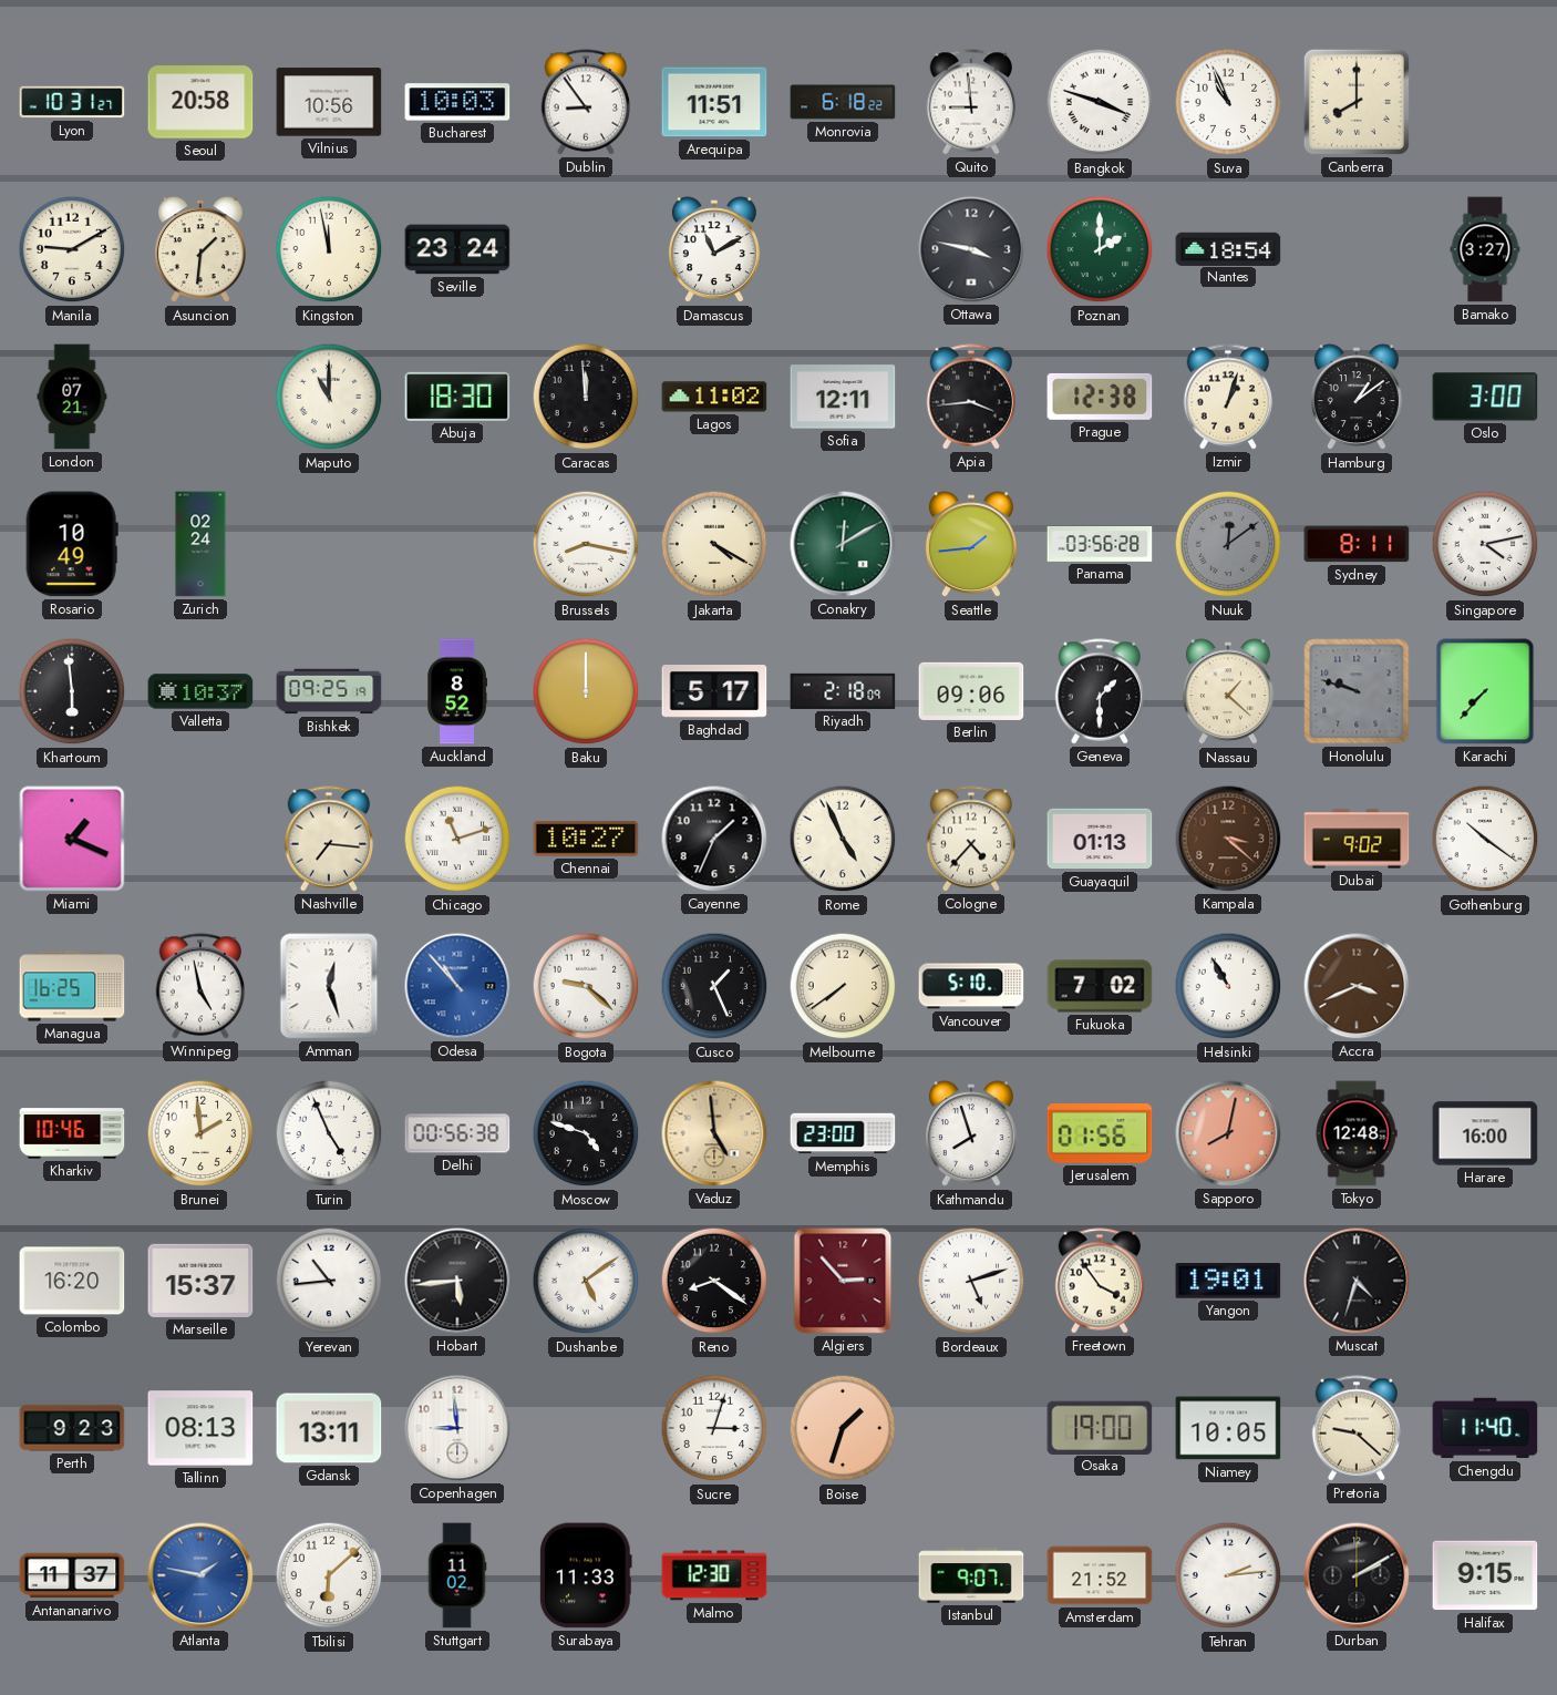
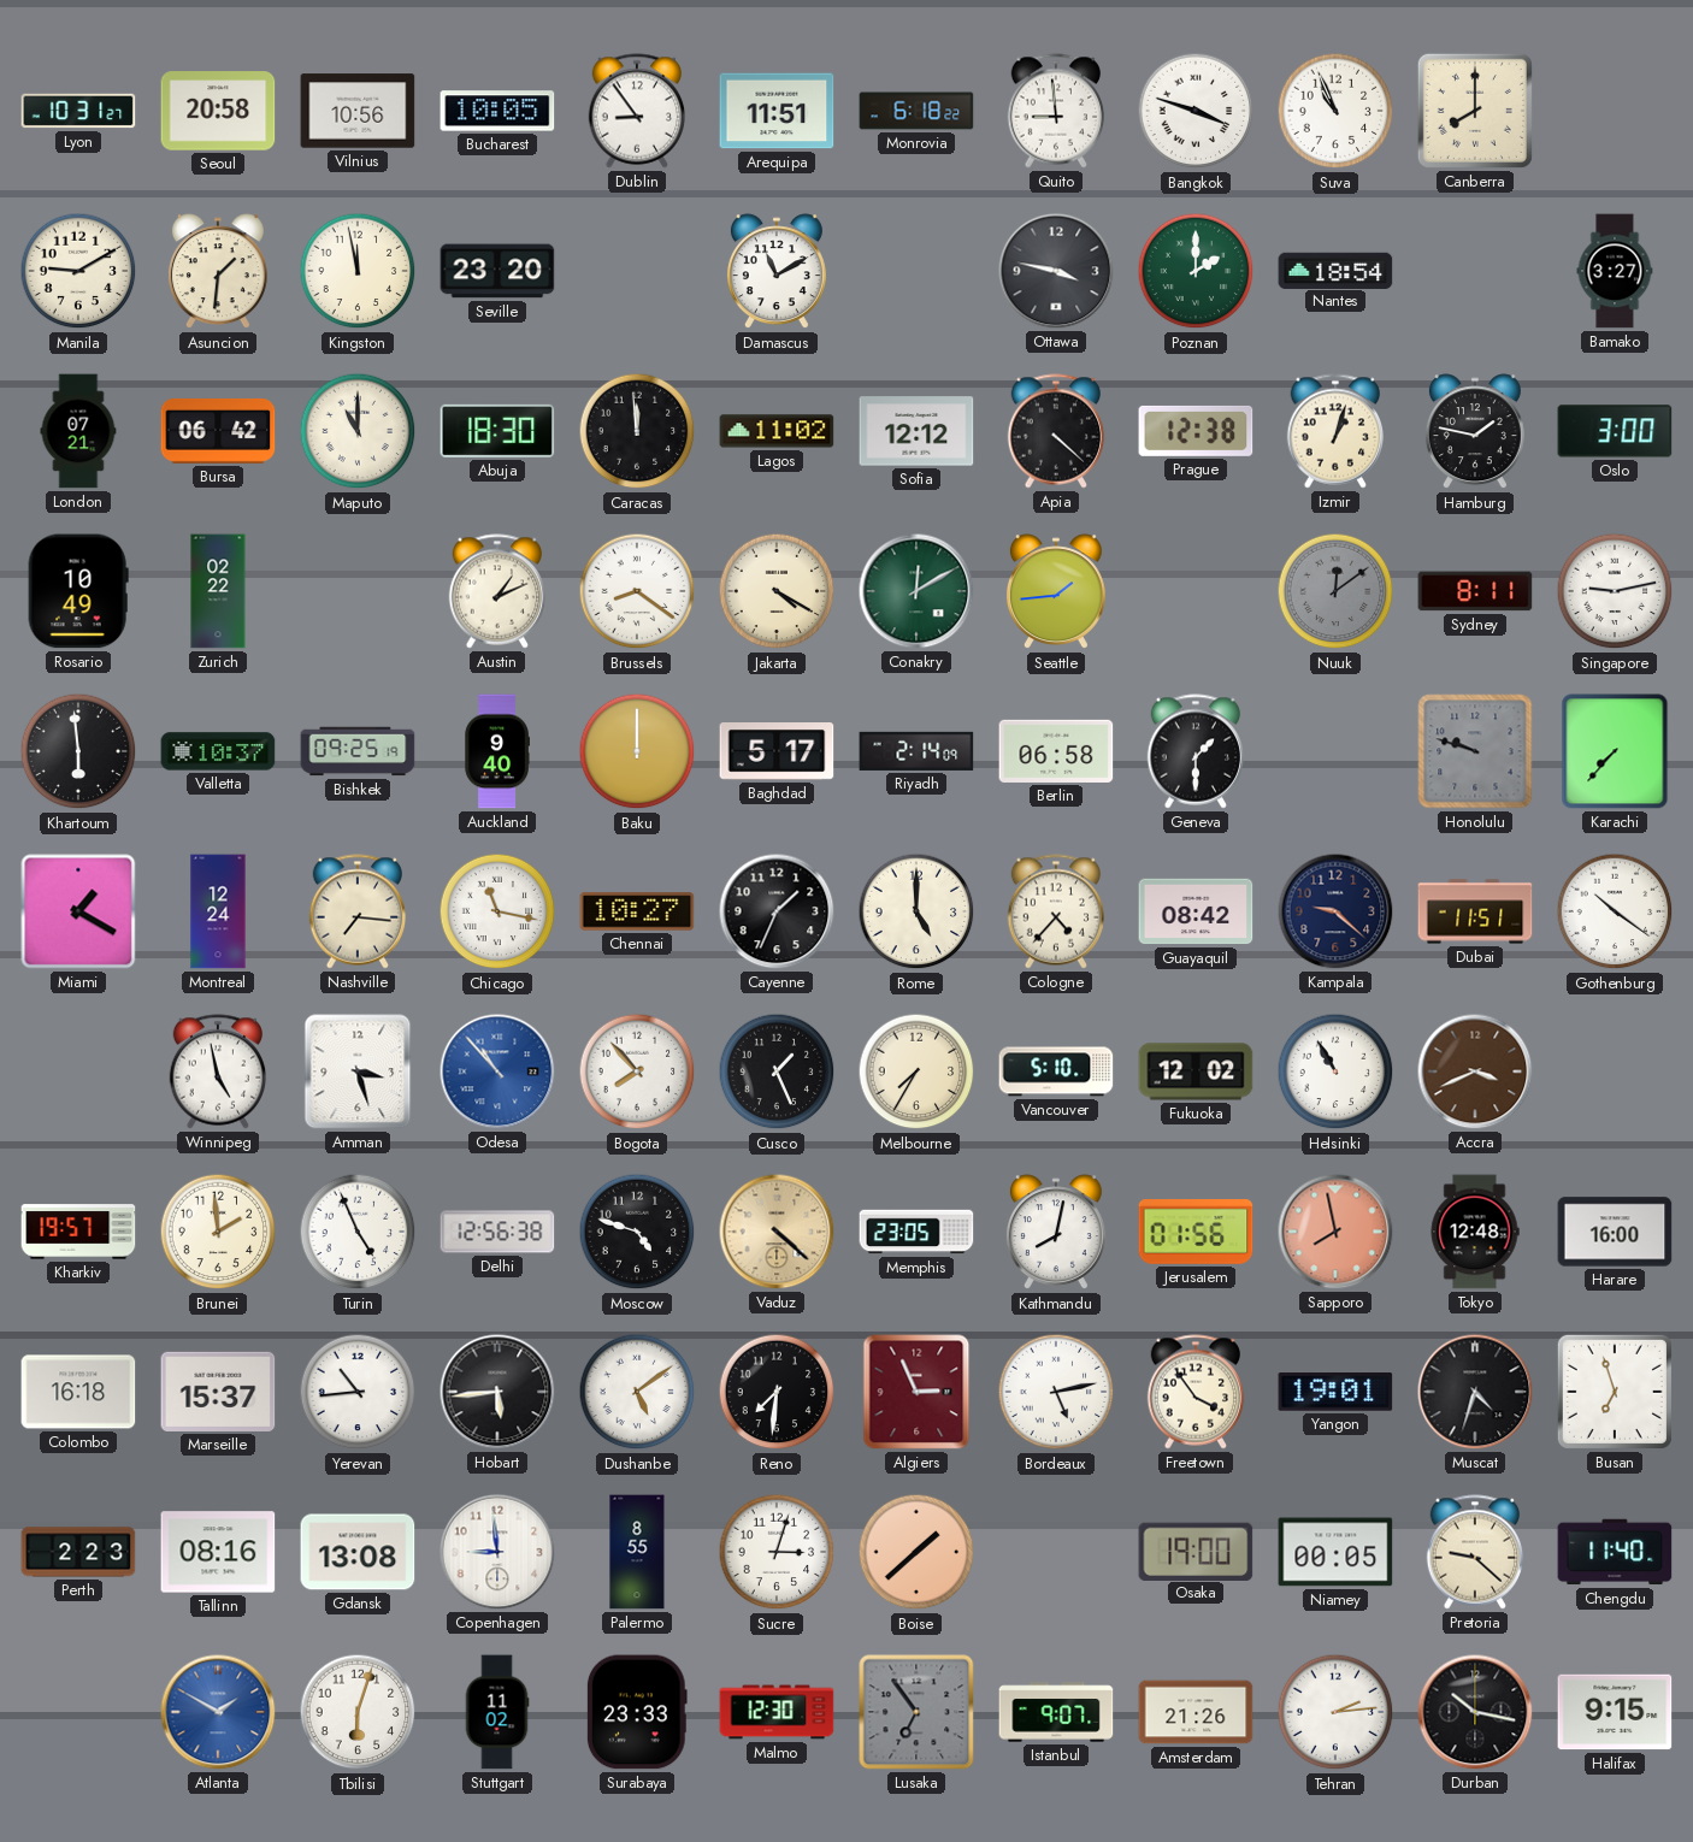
Bucharest: 10:03 -> 10:05 (497, 111)
Seville: 23:24 -> 23:20 (497, 271)
Bursa: none -> 06:42 (218, 431)
Sofia: 12:11 -> 12:12 (916, 431)
Apia: 3:44 -> 4:22 (1056, 431)
Hamburg: 1:09 -> 1:47 (1475, 432)
Zurich: 02:24 -> 02:22 (218, 591)
Austin: none -> 1:11 (497, 591)
Brussels: 8:17 -> 8:21 (637, 591)
Panama: 03:56 -> none (1100, 545)
Singapore: 4:13 -> 9:13 (1615, 591)
Auckland: 8:52 -> 9:40 (497, 751)
Riyadh: 2:18 -> 2:14 (916, 751)
Berlin: 09:06 -> 06:58 (1056, 751)
Nassau: 1:22 -> none (1228, 692)
Miami: 1:19 -> 1:20 (78, 911)
Montreal: none -> 12:24 (218, 911)
Chicago: 11:12 -> 11:17 (497, 911)
Rome: 4:56 -> 5:00 (916, 911)
Guayaquil: 01:13 -> 08:42 (1196, 911)
Kampala: 3:22 -> 9:22 (1335, 911)
Kampala dial: brown -> navy (1335, 911)
Dubai: 9:02 -> 11:51 (1475, 911)
Managua: 16:25 -> none (72, 986)
Amman: 12:27 -> 3:27 (358, 1071)
Bogota: 9:22 -> 7:53 (637, 1071)
Melbourne: 7:39 -> 7:35 (916, 1071)
Fukuoka: 7:02 -> 12:02 (1196, 1071)
Kharkiv: 10:46 -> 19:57 (78, 1232)
Delhi: 00:56 -> 12:56 (497, 1232)
Vaduz: 4:59 -> 4:22 (777, 1232)
Memphis: 23:00 -> 23:05 (916, 1232)
Kathmandu: 7:57 -> 8:02 (1056, 1233)
Sapporo: 8:02 -> 7:58 (1335, 1232)
Colombo: 16:20 -> 16:18 (78, 1392)
Reno: 8:21 -> 7:31 (777, 1392)
Algiers: 2:53 -> 2:56 (916, 1392)
Bordeaux: 5:12 -> 5:13 (1056, 1392)
Busan: none -> 6:57 (1615, 1392)
Perth: 9:23 -> 2:23 (78, 1552)
Tallinn: 08:13 -> 08:16 (218, 1552)
Gdansk: 13:11 -> 13:08 (358, 1552)
Palermo: none -> 8:55 (637, 1552)
Boise: 1:33 -> 1:38 (916, 1552)
Niamey: 10:05 -> 00:05 (1335, 1552)
Antananarivo: 11:37 -> none (72, 1575)
Atlanta: 1:47 -> 1:50 (218, 1712)
Tbilisi: 6:08 -> 6:03 (358, 1712)
Surabaya: 11:33 -> 23:33 (637, 1712)
Lusaka: none -> 6:54 (916, 1712)
Amsterdam: 21:52 -> 21:26 (1196, 1712)
Durban: 2:10 -> 10:17 (1475, 1712)
